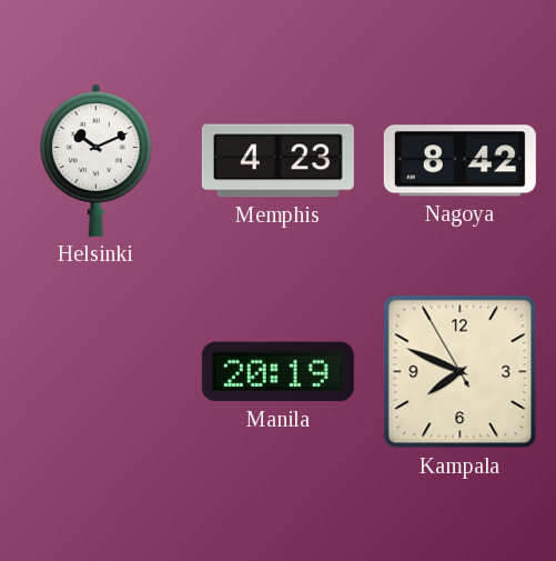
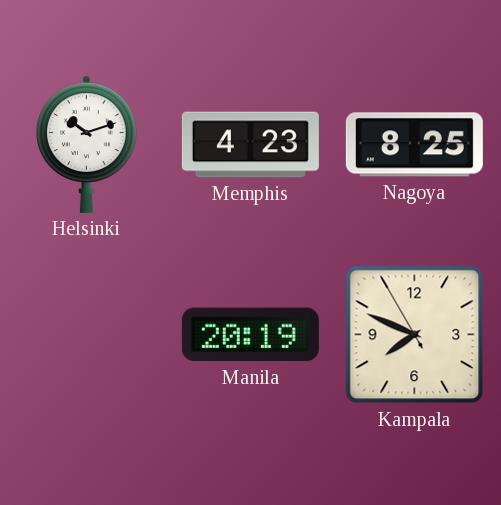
Helsinki: 10:11 -> 10:12 (87, 144)
Nagoya: 8:42 -> 8:25 (414, 145)
